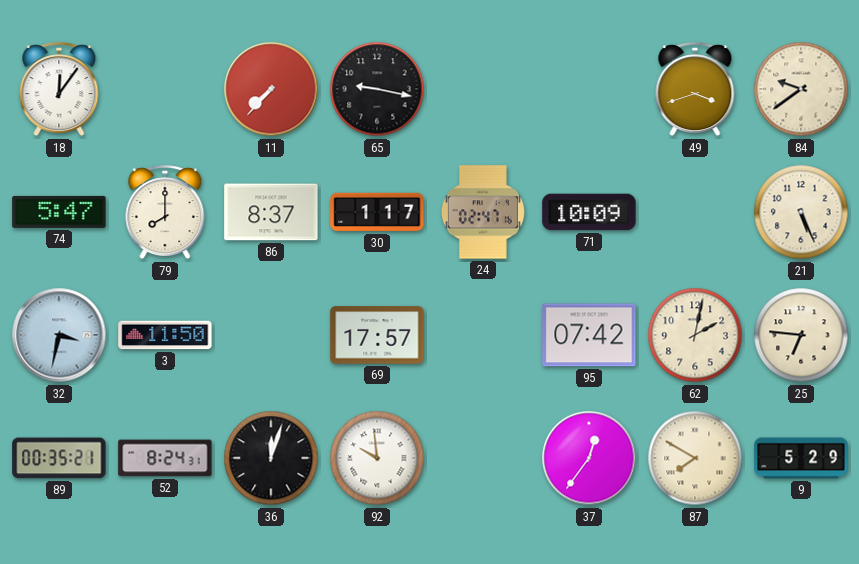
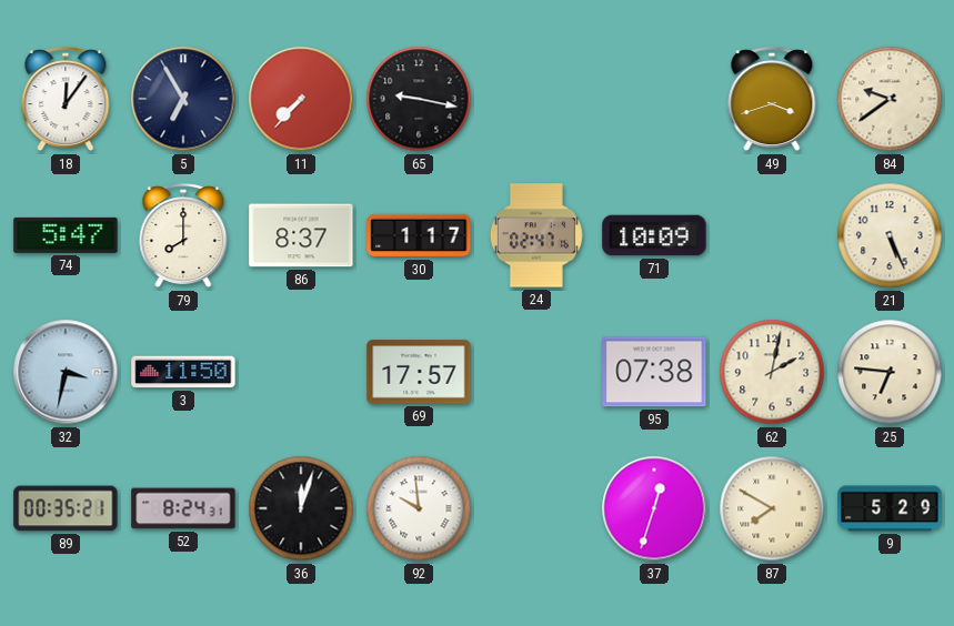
5: none -> 6:55 (183, 99)
95: 07:42 -> 07:38 (654, 372)
37: 12:36 -> 12:33 (654, 508)
